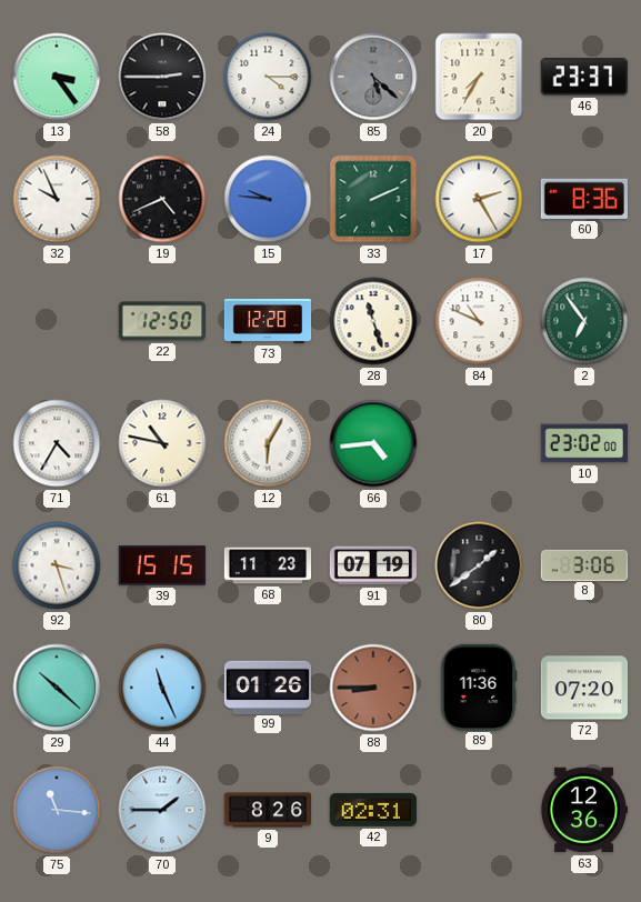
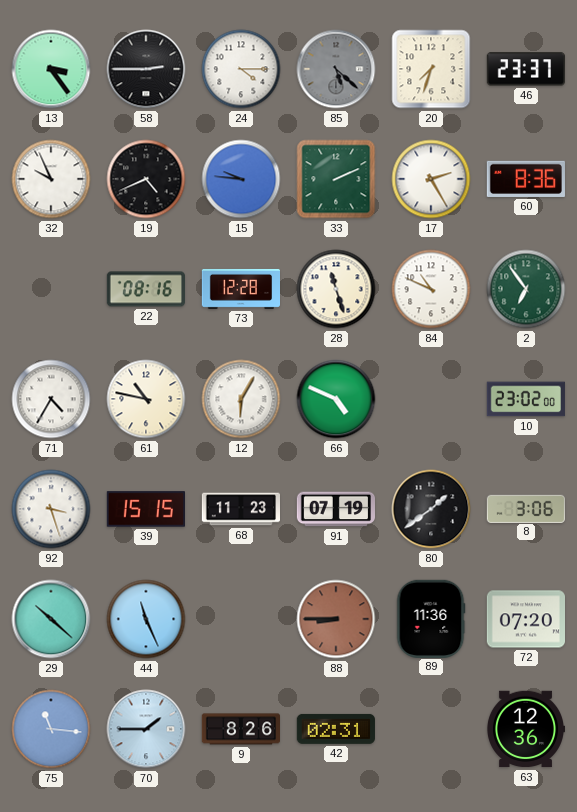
20: 7:35 -> 7:33 (431, 69)
22: 12:50 -> 08:16 (145, 289)
66: 4:44 -> 4:49 (336, 399)
99: 01:26 -> none (267, 686)
